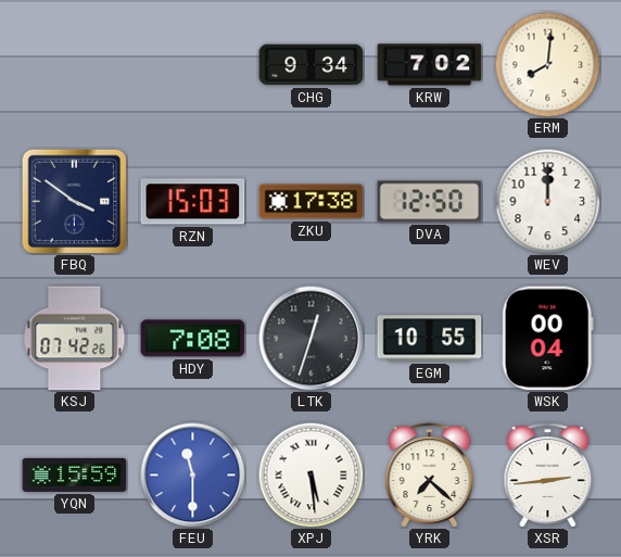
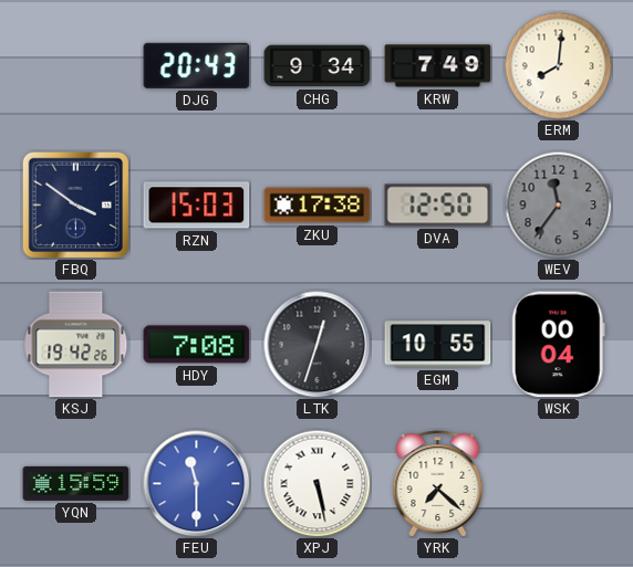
DJG: none -> 20:43 (197, 65)
KRW: 7:02 -> 7:49 (438, 66)
WEV: 12:00 -> 11:36 (558, 204)
WEV dial: white -> grey (558, 204)
KSJ: 07:42 -> 19:42 (76, 345)
XPJ: 5:29 -> 5:28 (316, 483)
XSR: 2:44 -> none (548, 476)
